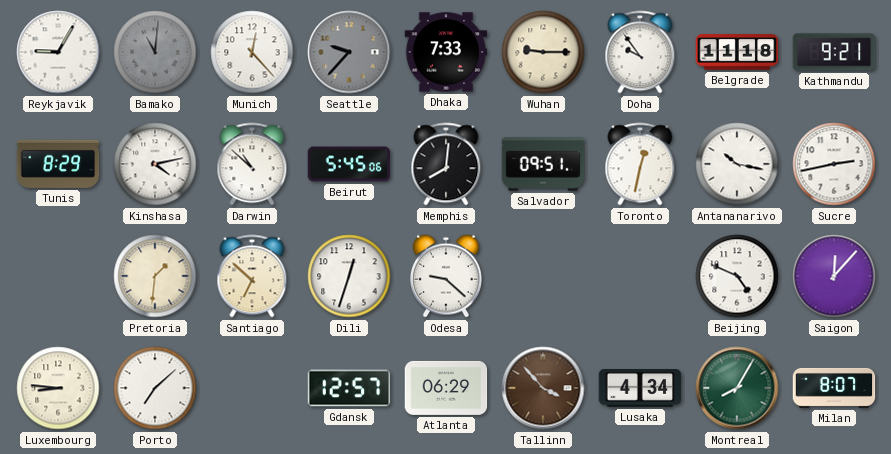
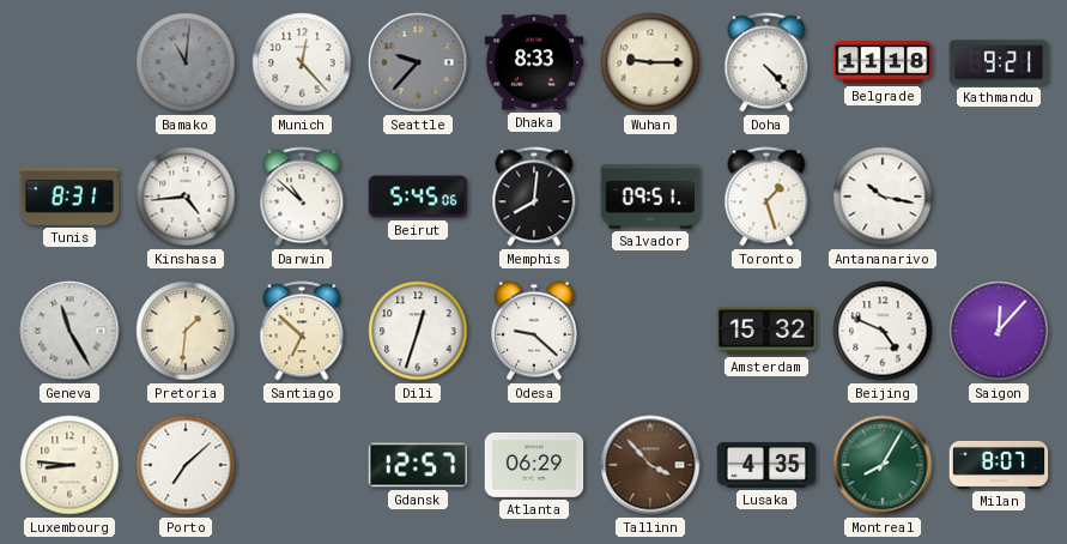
Reykjavik: 9:05 -> none (58, 52)
Dhaka: 7:33 -> 8:33 (534, 62)
Doha: 9:54 -> 4:23 (766, 62)
Tunis: 8:29 -> 8:31 (69, 197)
Kinshasa: 4:13 -> 4:44 (186, 197)
Toronto: 12:32 -> 1:27 (766, 197)
Sucre: 2:43 -> none (834, 164)
Geneva: none -> 11:25 (69, 331)
Amsterdam: none -> 15:32 (766, 331)
Lusaka: 4:34 -> 4:35 (766, 466)
